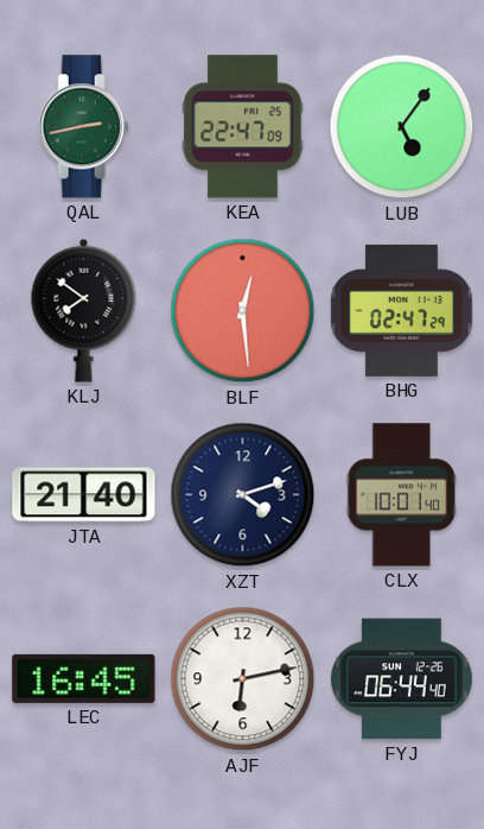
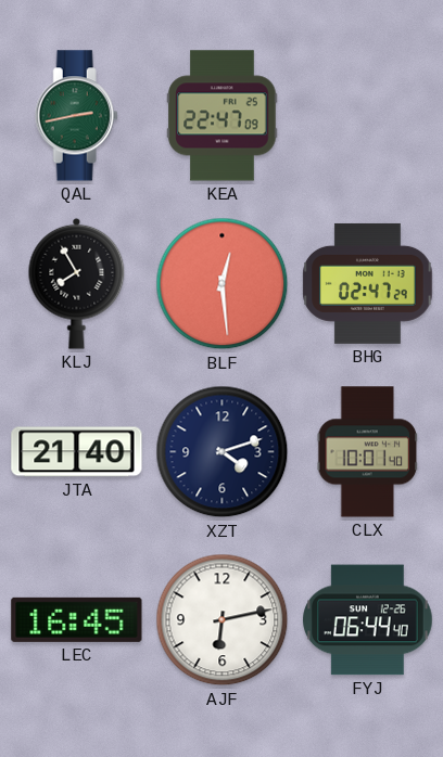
LUB: 5:06 -> none (402, 127)
KLJ: 7:51 -> 7:55 (77, 283)
